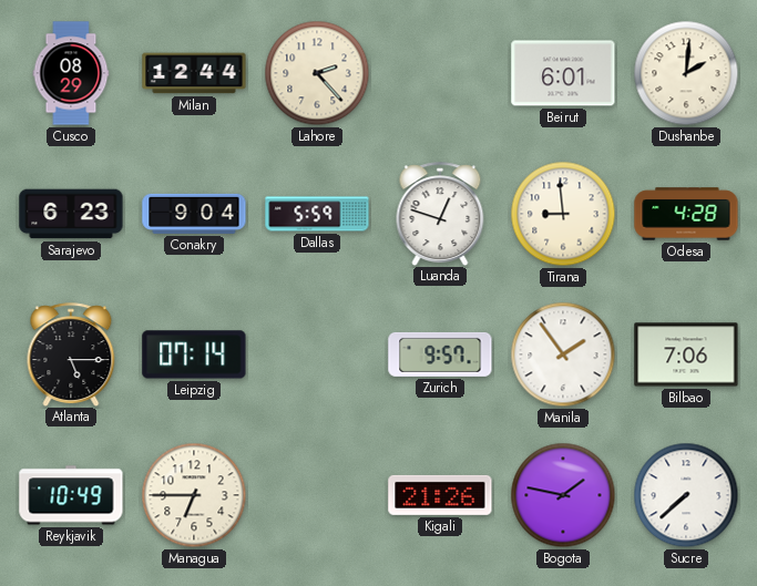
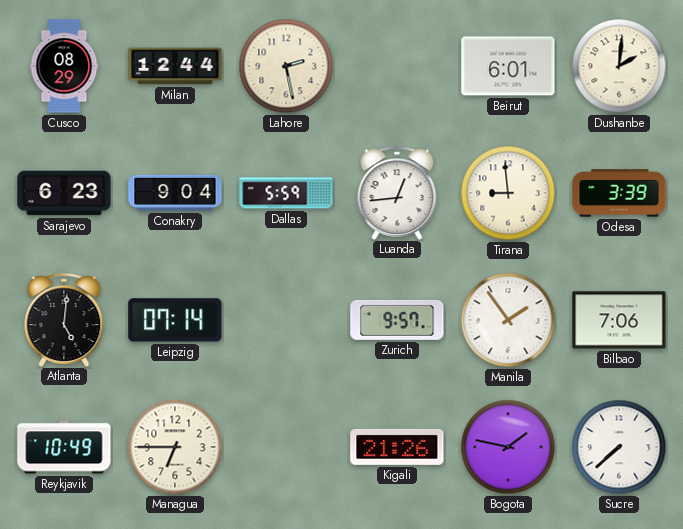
Lahore: 2:23 -> 2:28 (286, 66)
Luanda: 12:48 -> 12:44 (397, 193)
Odesa: 4:28 -> 3:39 (619, 193)
Atlanta: 5:15 -> 5:01 (64, 320)
